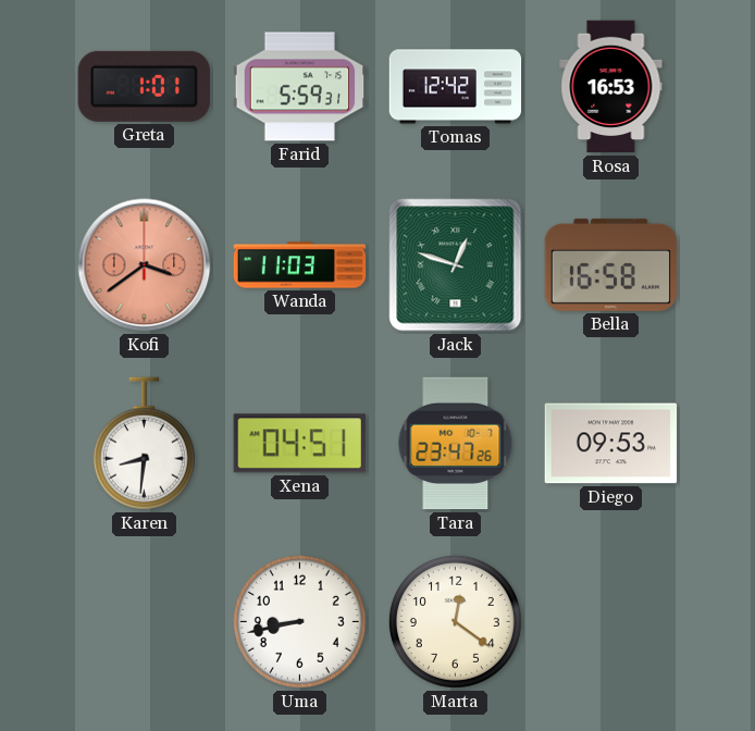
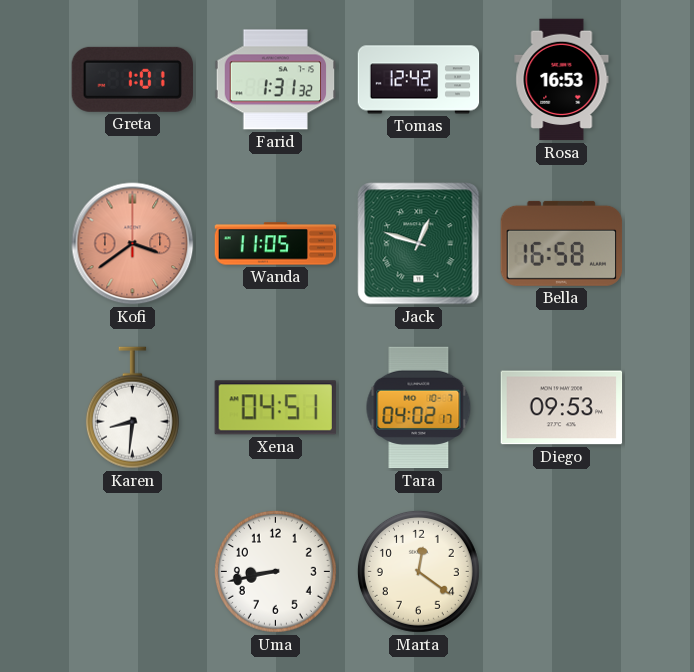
Farid: 5:59 -> 1:31 (276, 80)
Wanda: 11:03 -> 11:05 (276, 244)
Tara: 23:47 -> 04:02 (419, 408)
